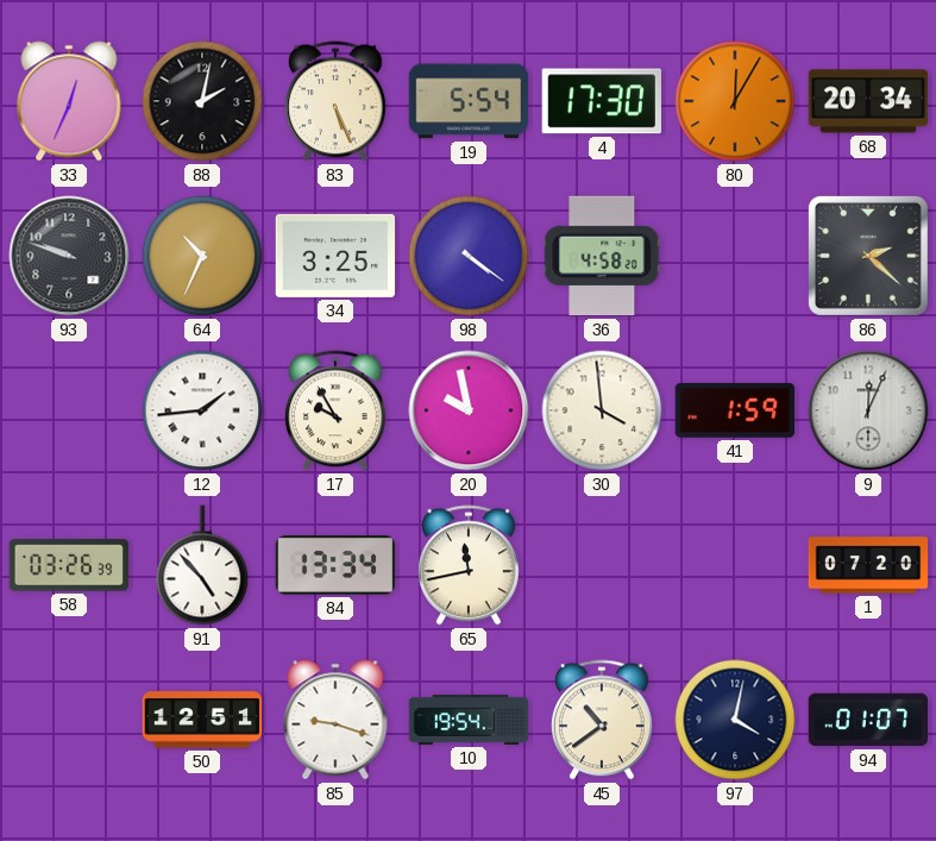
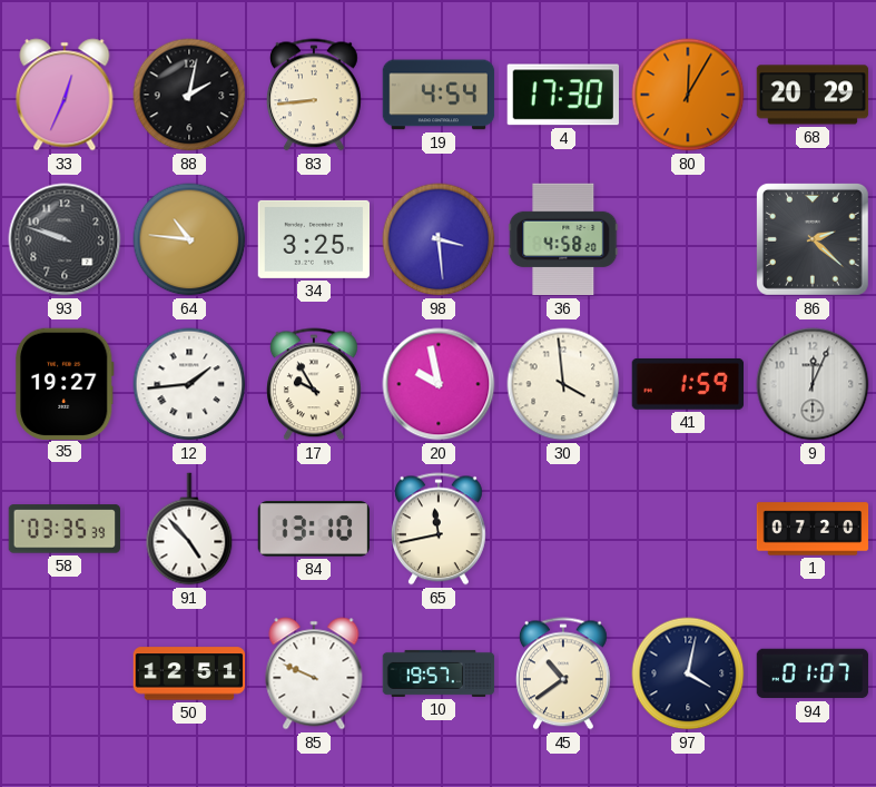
83: 5:26 -> 8:44 (314, 95)
19: 5:54 -> 4:54 (439, 95)
68: 20:34 -> 20:29 (813, 95)
64: 10:34 -> 10:46 (189, 239)
98: 4:21 -> 3:29 (439, 239)
35: none -> 19:27 (65, 383)
58: 03:26 -> 03:35 (63, 529)
84: 13:34 -> 13:10 (313, 529)
85: 9:18 -> 9:49 (314, 673)
10: 19:54 -> 19:57 (439, 673)
